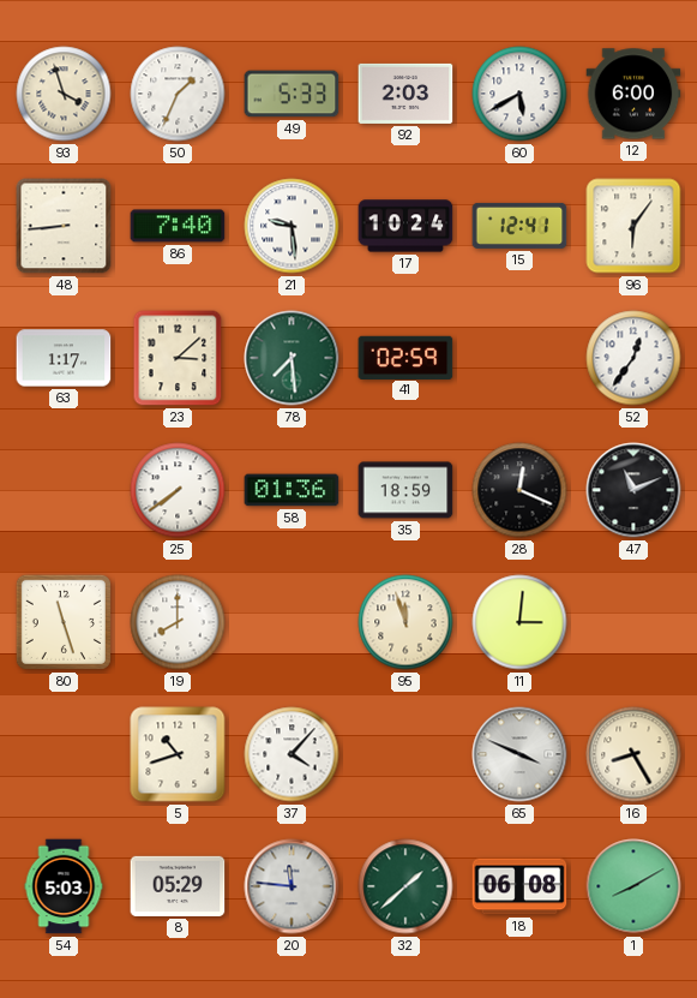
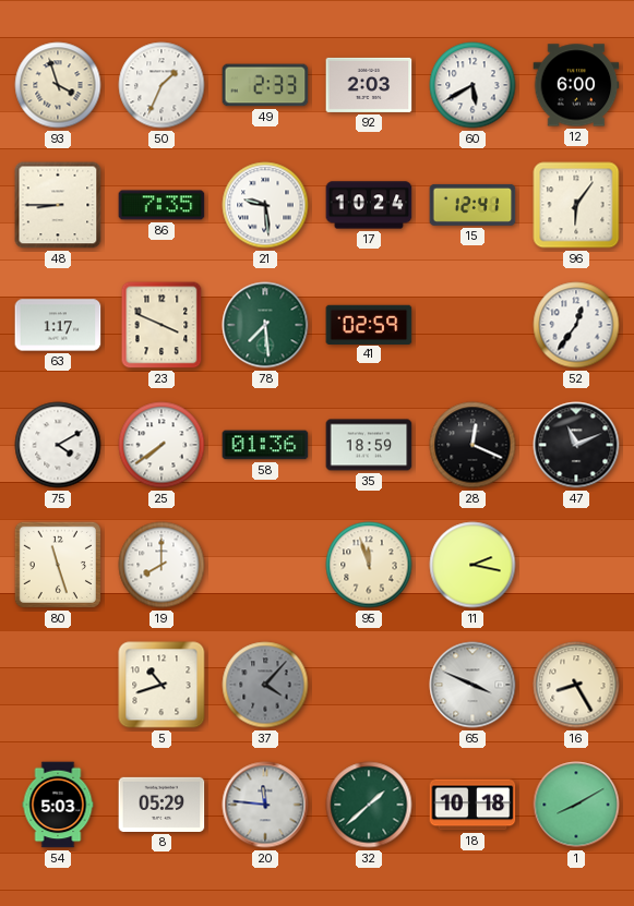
49: 5:33 -> 2:33 (265, 85)
48: 8:44 -> 8:45 (58, 205)
86: 7:40 -> 7:35 (162, 205)
23: 3:08 -> 3:49 (162, 325)
75: none -> 4:10 (58, 445)
11: 3:01 -> 2:17 (472, 565)
37 dial: white -> grey (265, 685)
18: 06:08 -> 10:18 (472, 805)
